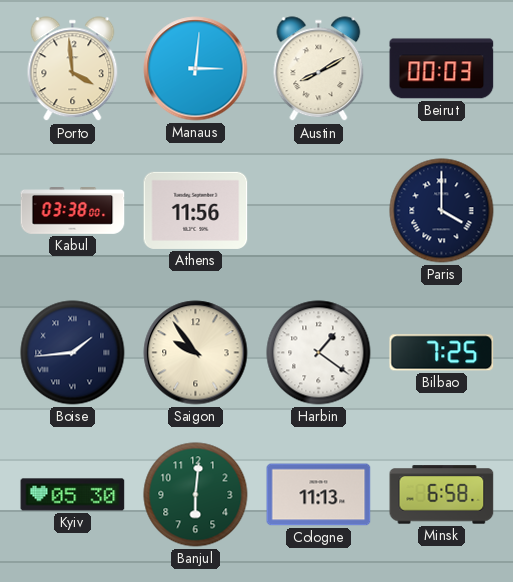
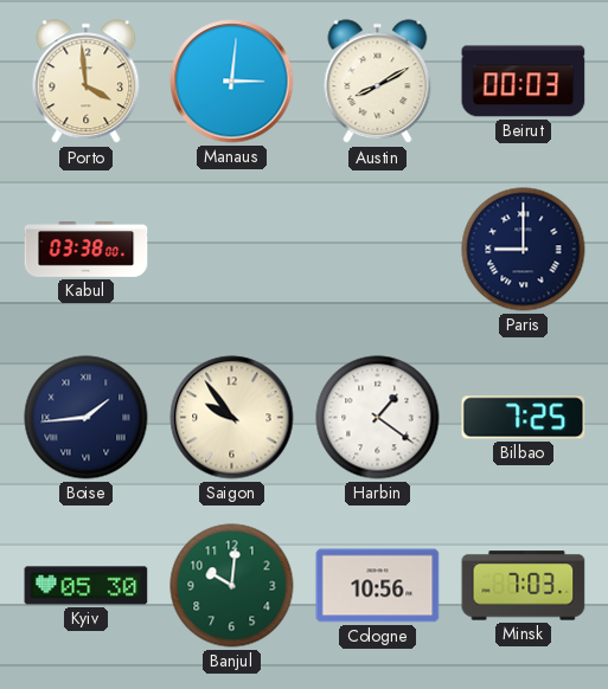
Athens: 11:56 -> none (196, 210)
Paris: 4:00 -> 9:00 (524, 250)
Banjul: 6:01 -> 10:01 (232, 586)
Cologne: 11:13 -> 10:56 (378, 586)
Minsk: 6:58 -> 7:03 (524, 586)
